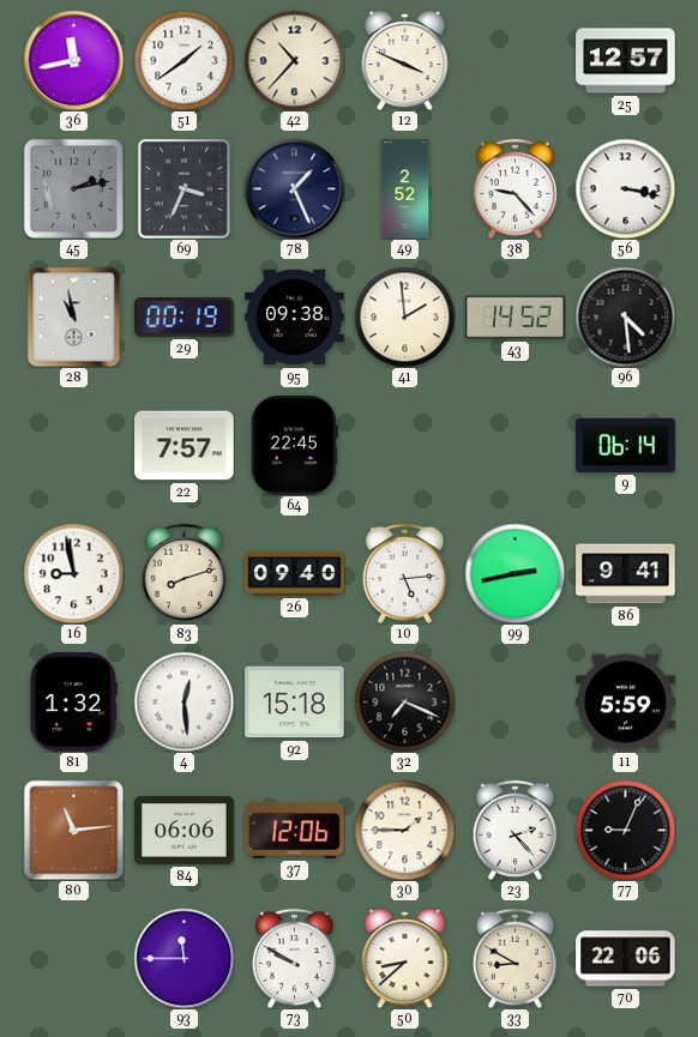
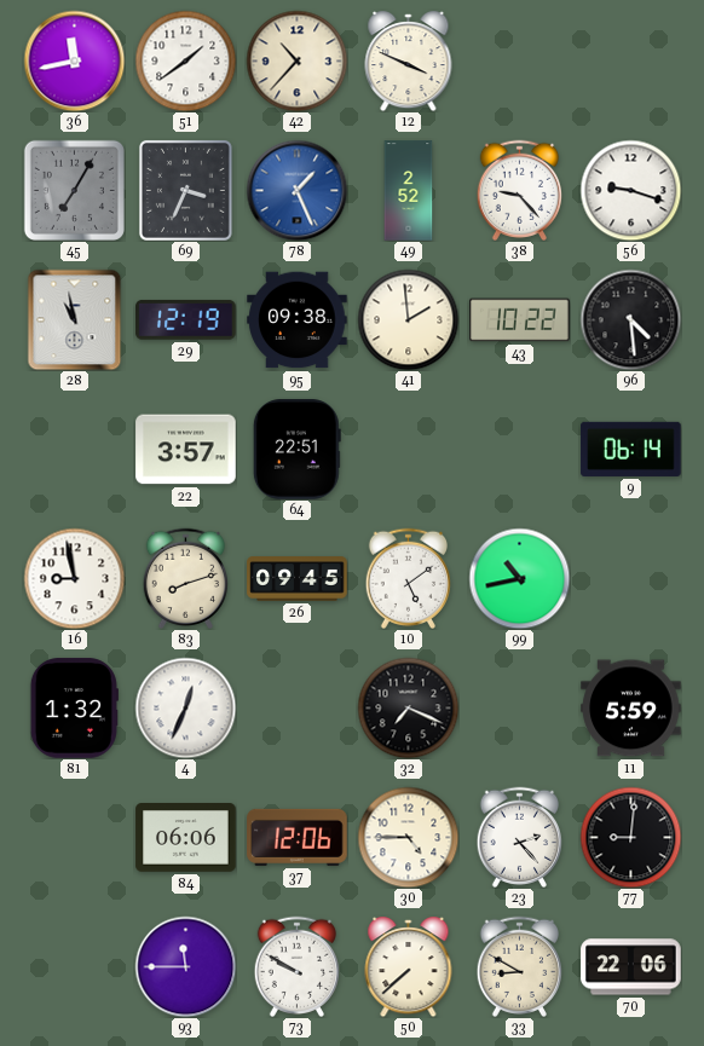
25: 12:57 -> none (626, 61)
45: 2:13 -> 7:05 (74, 190)
78 dial: navy -> blue (296, 190)
56: 3:17 -> 9:18 (630, 190)
29: 00:19 -> 12:19 (186, 319)
43: 14:52 -> 10:22 (520, 320)
22: 7:57 -> 3:57 (186, 450)
64: 22:45 -> 22:51 (296, 450)
26: 09:40 -> 09:45 (298, 579)
10: 5:14 -> 5:09 (408, 578)
99: 2:43 -> 10:43 (519, 578)
86: 9:41 -> none (626, 574)
4: 12:29 -> 12:34 (185, 707)
92: 15:18 -> none (295, 703)
80: 11:14 -> none (73, 830)
30: 1:45 -> 4:45 (408, 837)
77: 9:04 -> 9:01 (630, 837)
50: 8:38 -> 7:38 (409, 967)
